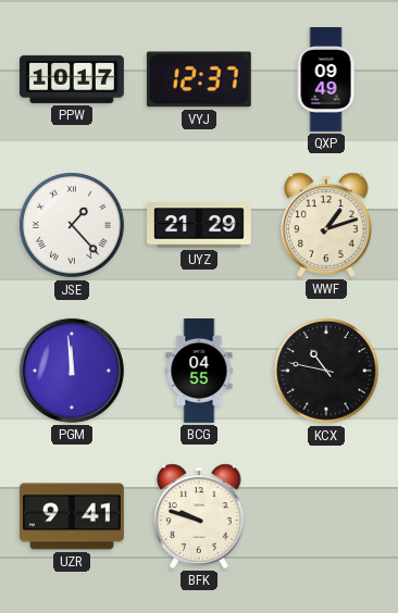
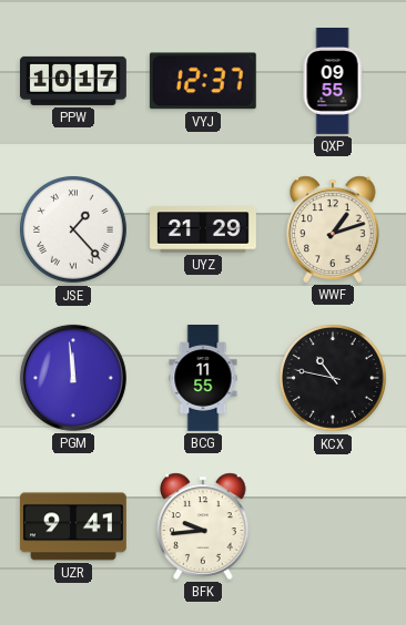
QXP: 09:49 -> 09:55 (333, 82)
BCG: 04:55 -> 11:55 (203, 379)
BFK: 9:48 -> 9:44 (203, 526)
